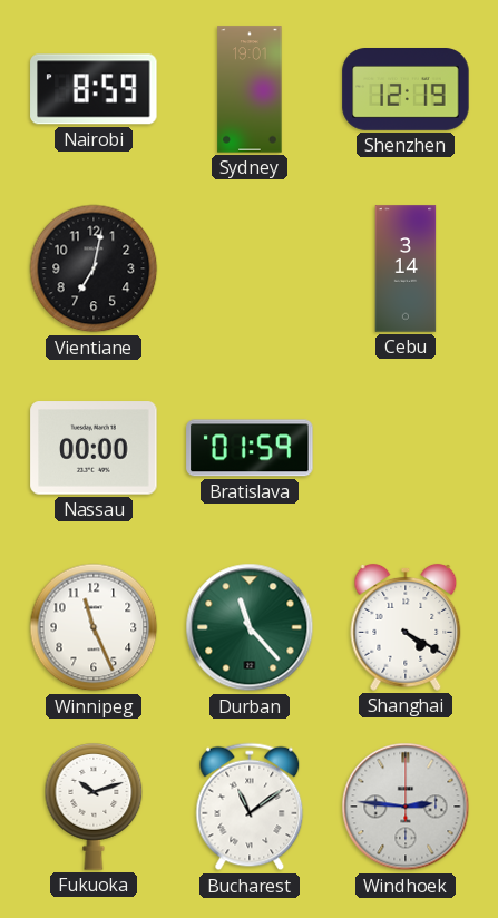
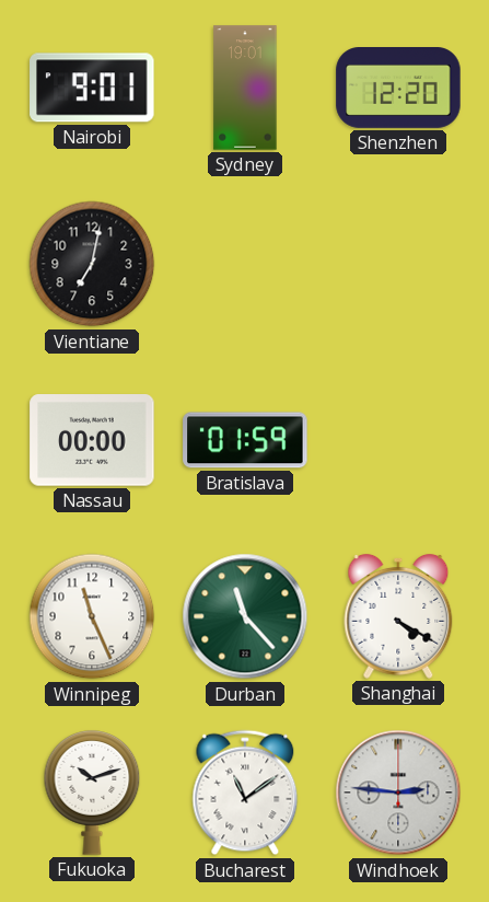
Nairobi: 8:59 -> 9:01 (92, 88)
Shenzhen: 12:19 -> 12:20 (398, 89)
Cebu: 3:14 -> none (406, 268)
